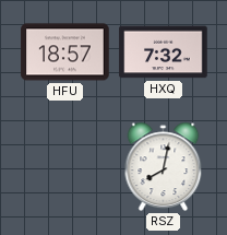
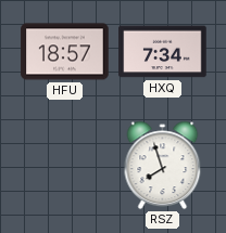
HXQ: 7:32 -> 7:34 (163, 52)
RSZ: 8:02 -> 7:57 (163, 166)
